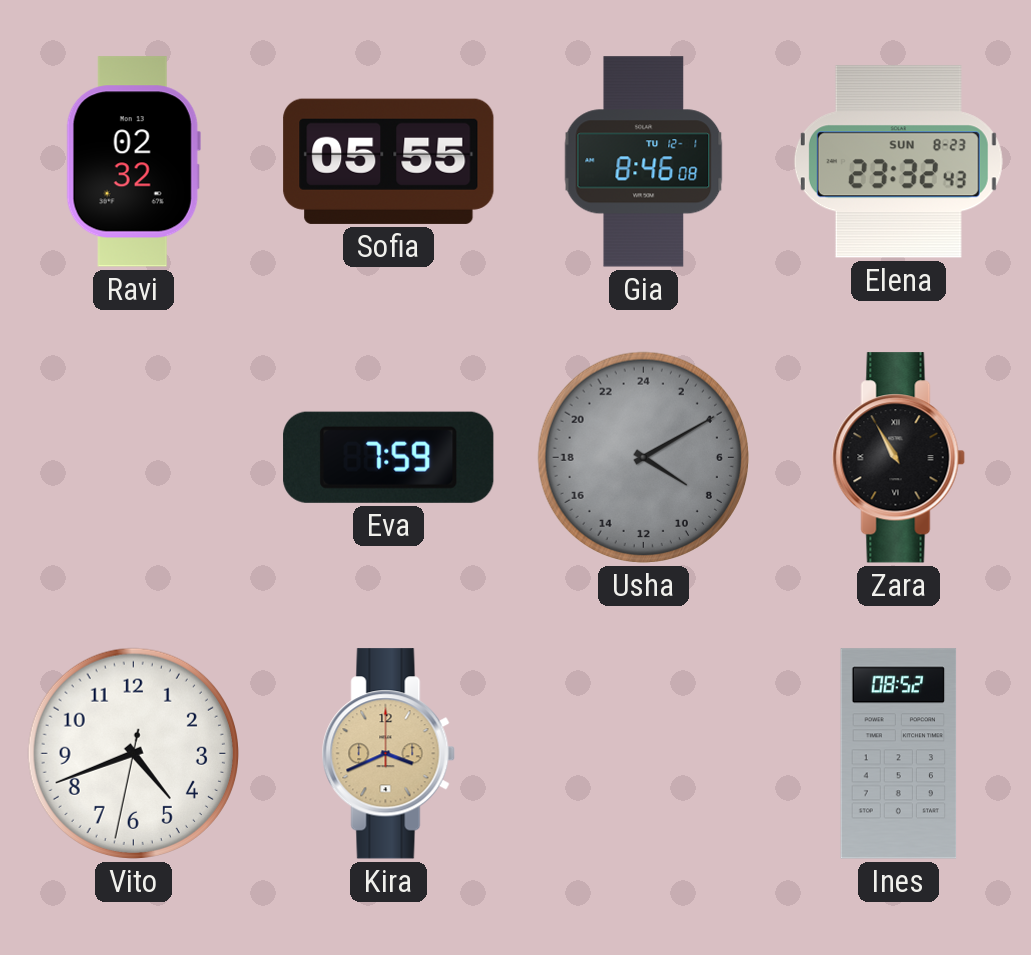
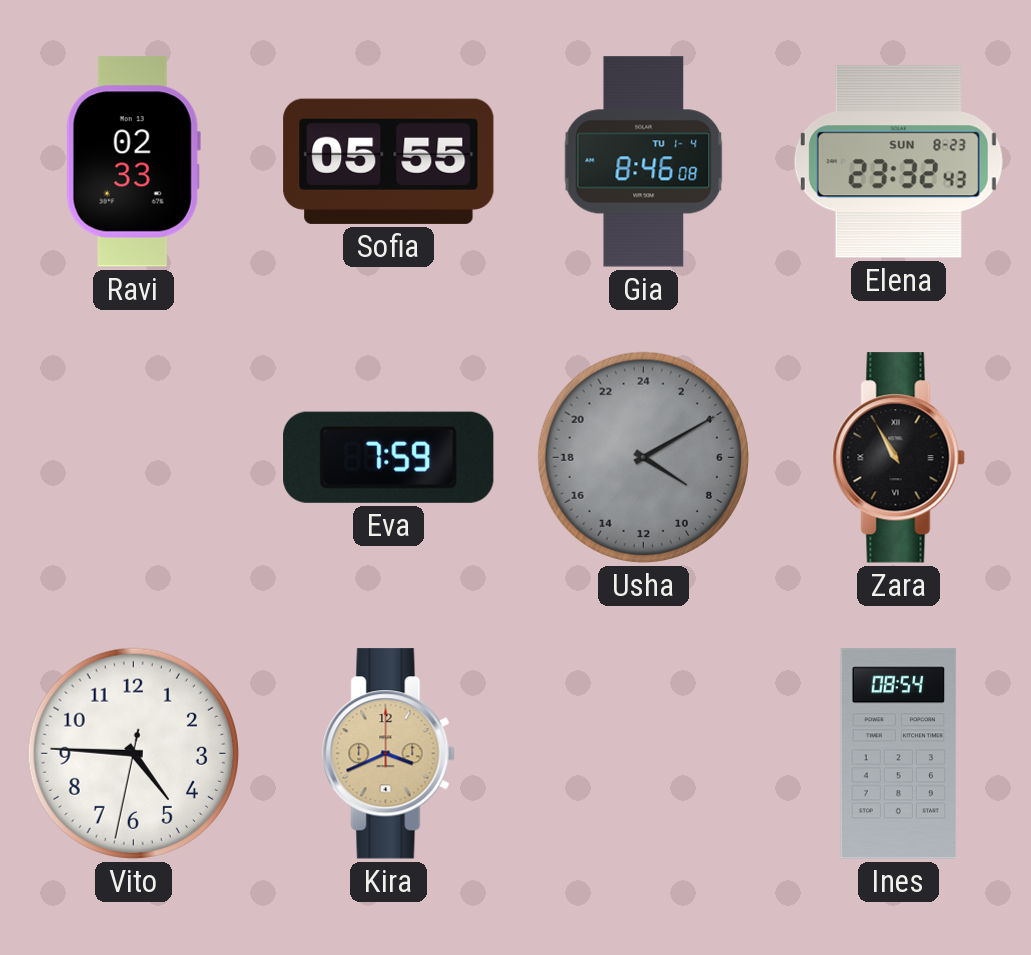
Ravi: 02:32 -> 02:33 (133, 162)
Gia date: TU 12-1 -> TU 1-4 (644, 162)
Vito: 4:41 -> 4:45 (133, 753)
Ines: 08:52 -> 08:54 (899, 754)
